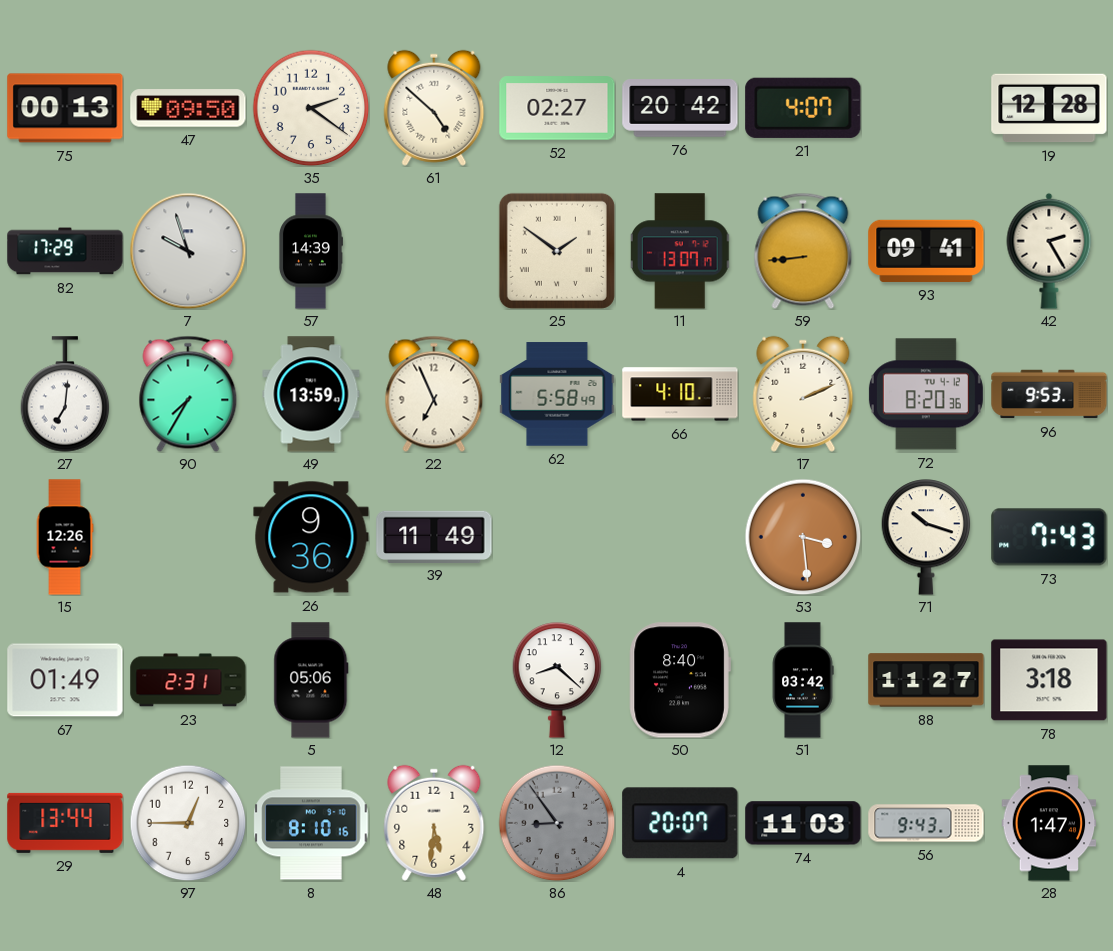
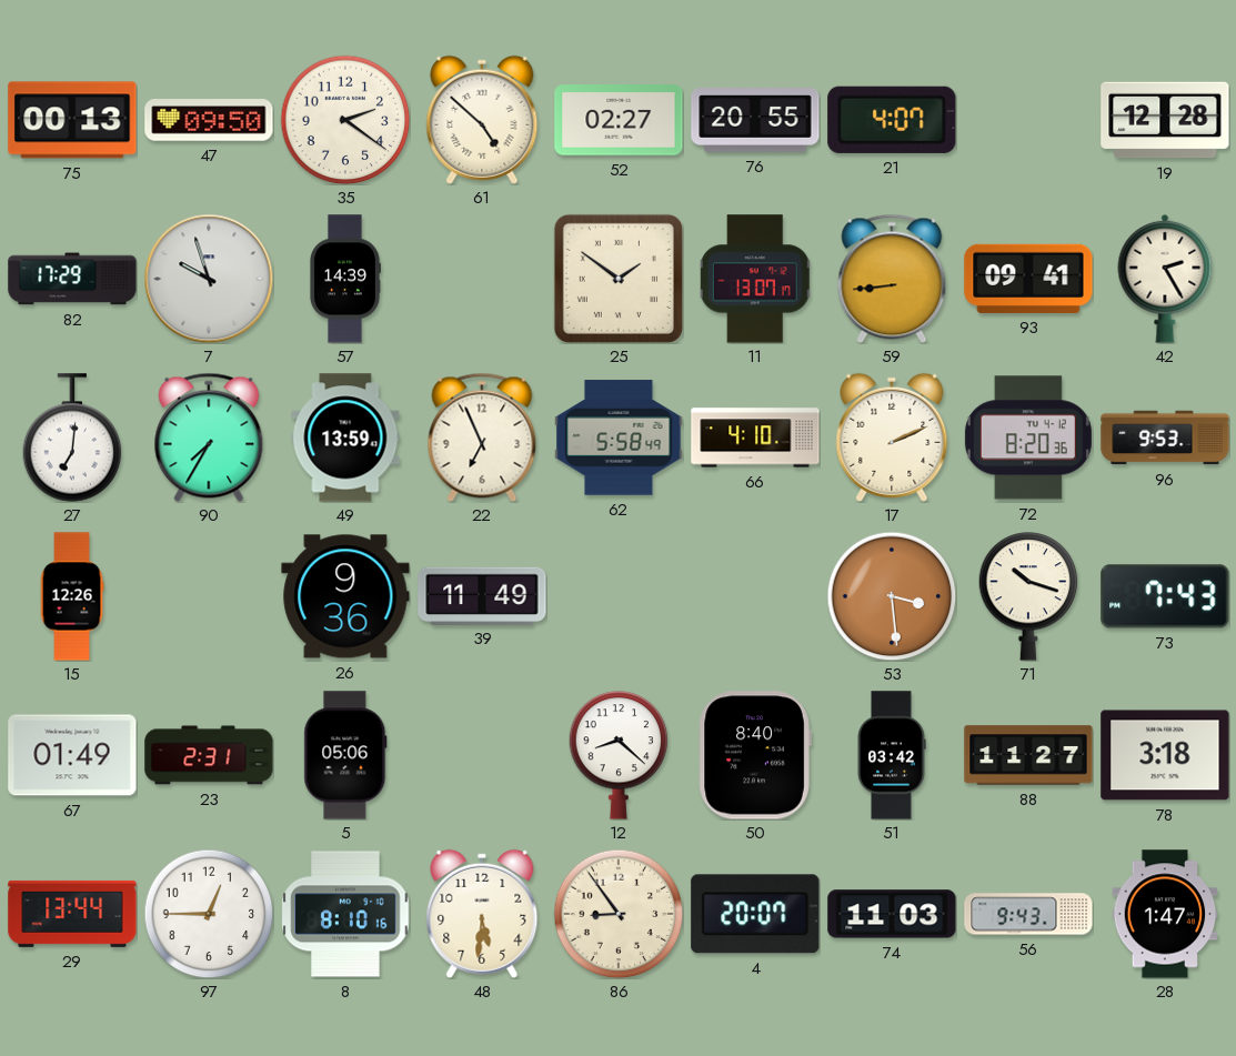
76: 20:42 -> 20:55 (755, 121)
86 dial: grey -> cream (619, 914)
